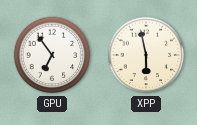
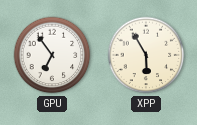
XPP: 5:58 -> 5:55 (146, 55)
